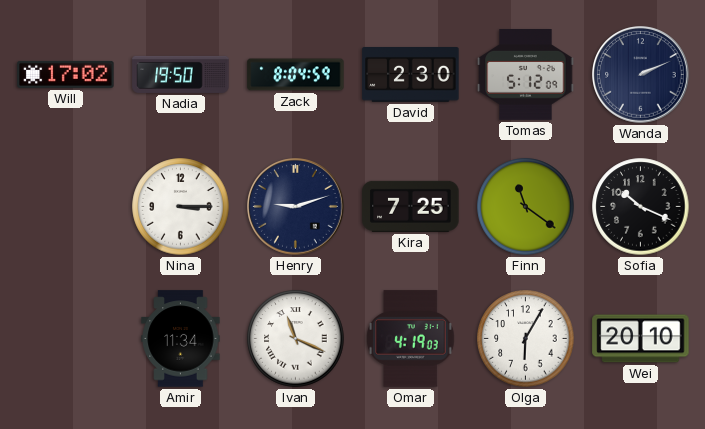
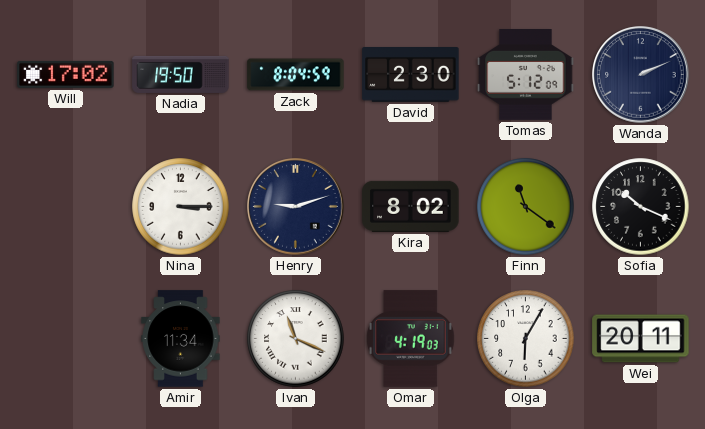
Kira: 7:25 -> 8:02 (411, 206)
Wei: 20:10 -> 20:11 (641, 339)
